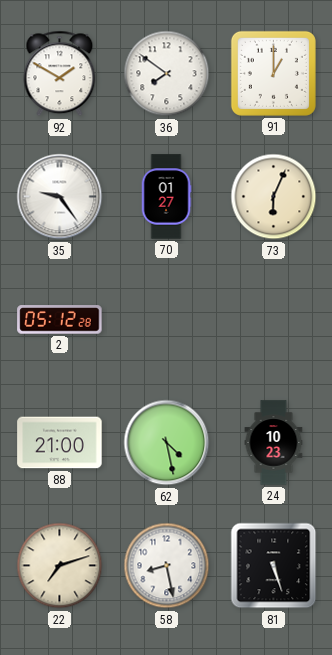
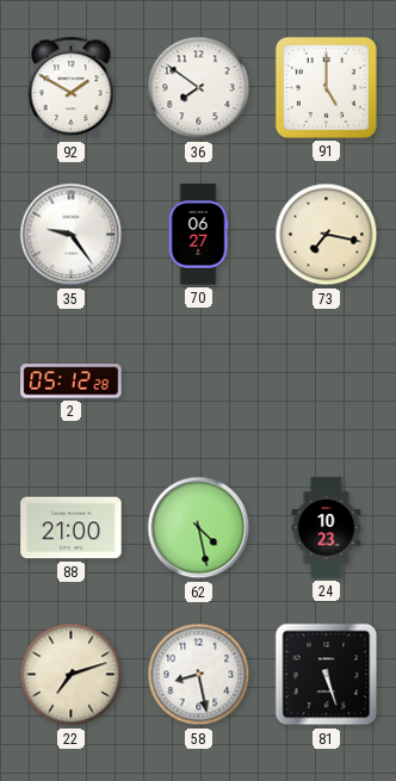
91: 1:00 -> 5:00 (326, 87)
70: 01:27 -> 06:27 (198, 235)
73: 6:04 -> 7:17 (327, 235)
